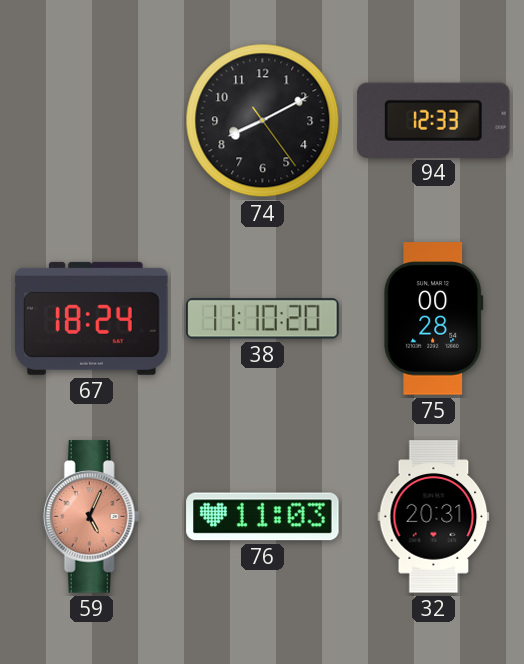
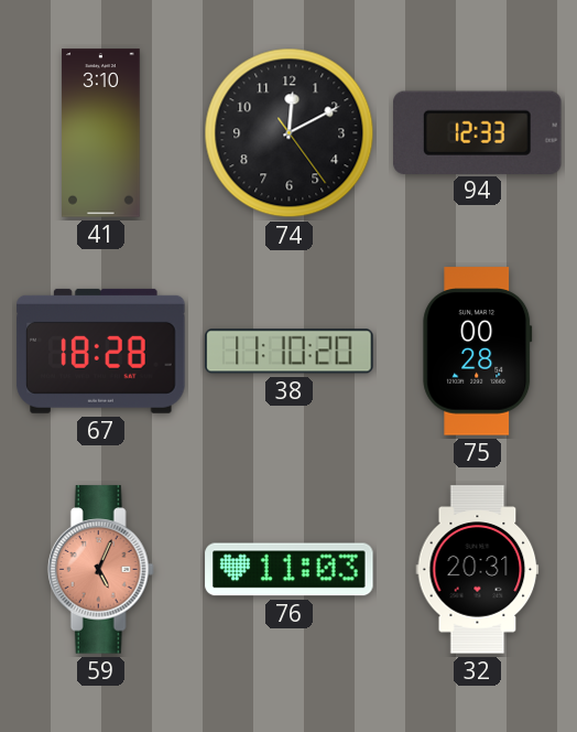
41: none -> 3:10 (101, 133)
74: 8:10 -> 12:10 (290, 133)
67: 18:24 -> 18:28 (101, 351)
